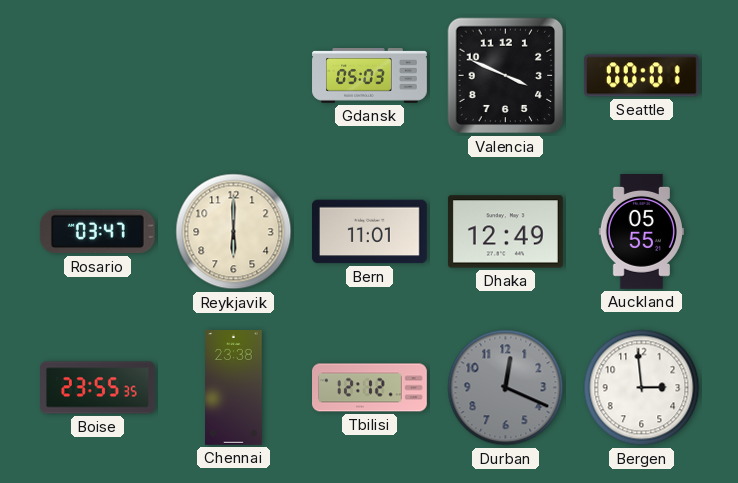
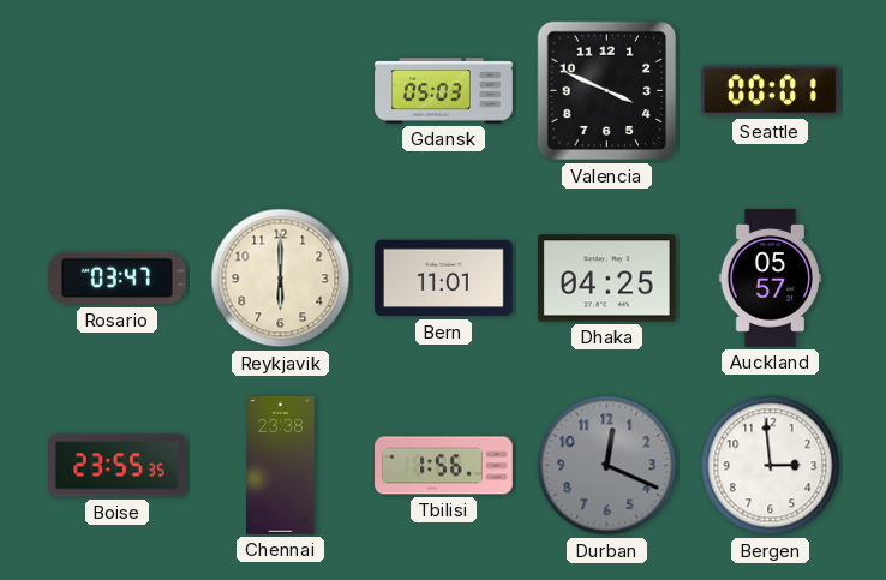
Dhaka: 12:49 -> 04:25 (606, 279)
Auckland: 05:55 -> 05:57 (770, 279)
Tbilisi: 12:12 -> 1:56 (444, 466)
